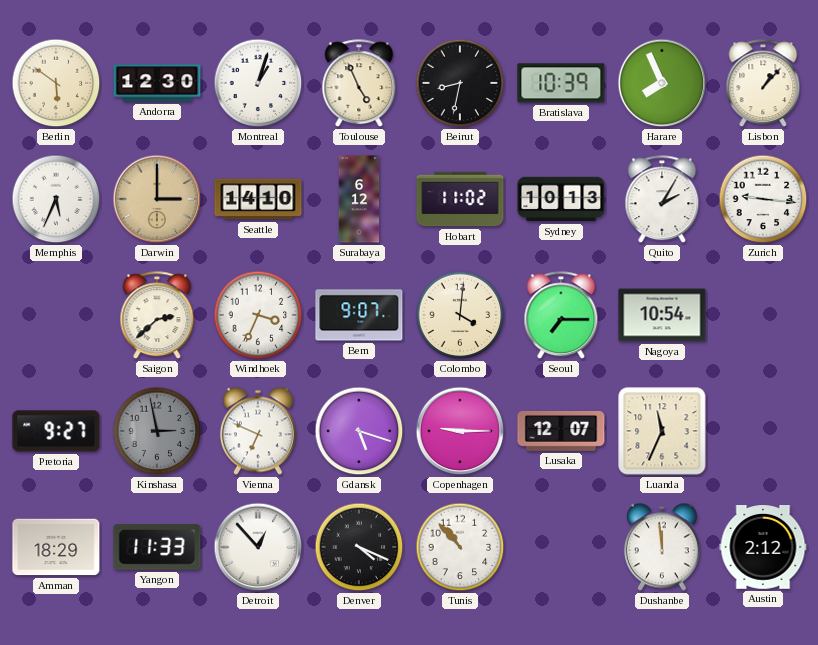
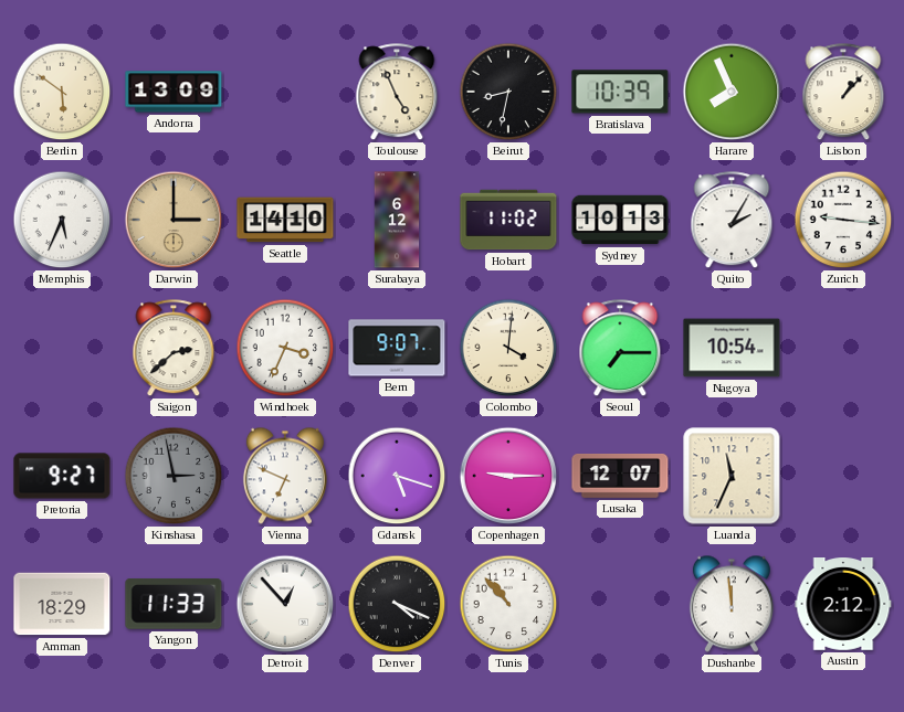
Andorra: 12:30 -> 13:09 (174, 92)
Montreal: 1:03 -> none (258, 83)
